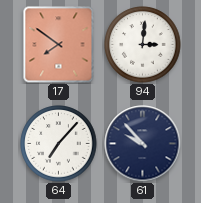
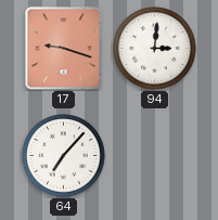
17: 7:51 -> 9:18 (64, 49)
61: 9:53 -> none (143, 144)
